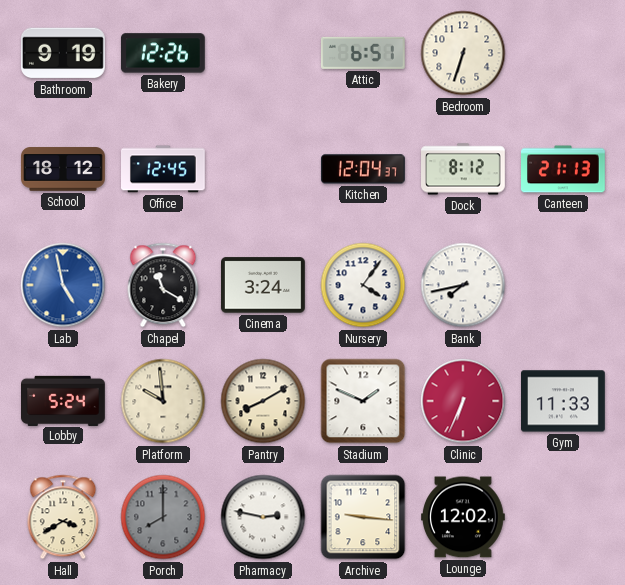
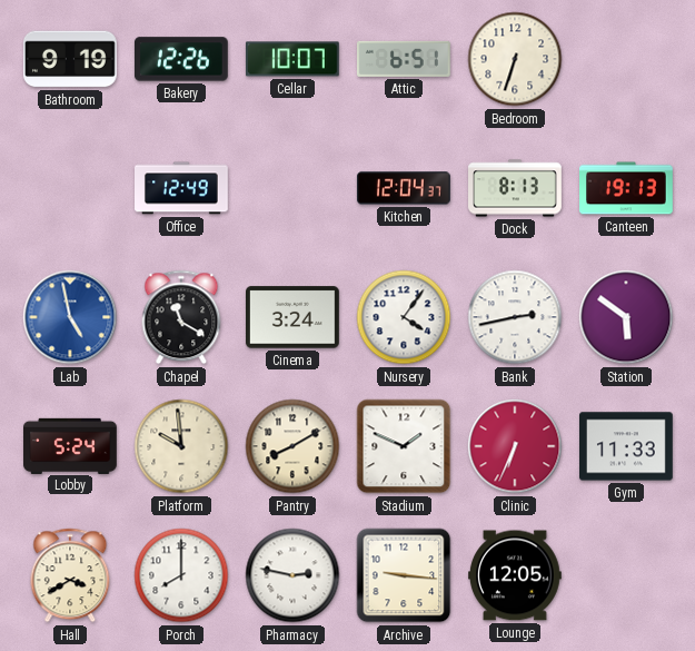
Cellar: none -> 10:07 (292, 59)
School: 18:12 -> none (64, 169)
Office: 12:45 -> 12:49 (182, 188)
Dock: 8:12 -> 8:13 (516, 188)
Canteen: 21:13 -> 19:13 (627, 188)
Bank: 7:43 -> 2:43 (515, 317)
Station: none -> 5:51 (626, 317)
Porch dial: grey -> white (181, 575)
Lounge: 12:02 -> 12:05 (516, 575)
